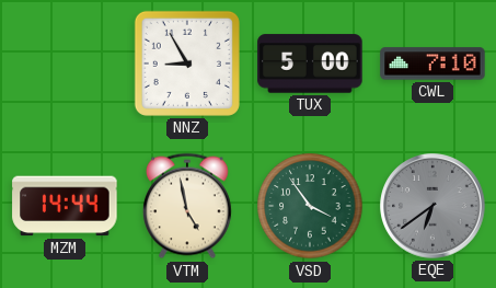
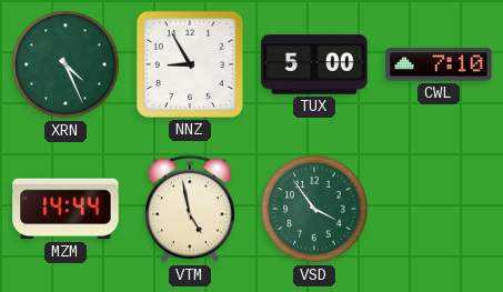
XRN: none -> 4:26 (66, 64)
EQE: 6:39 -> none (432, 206)
